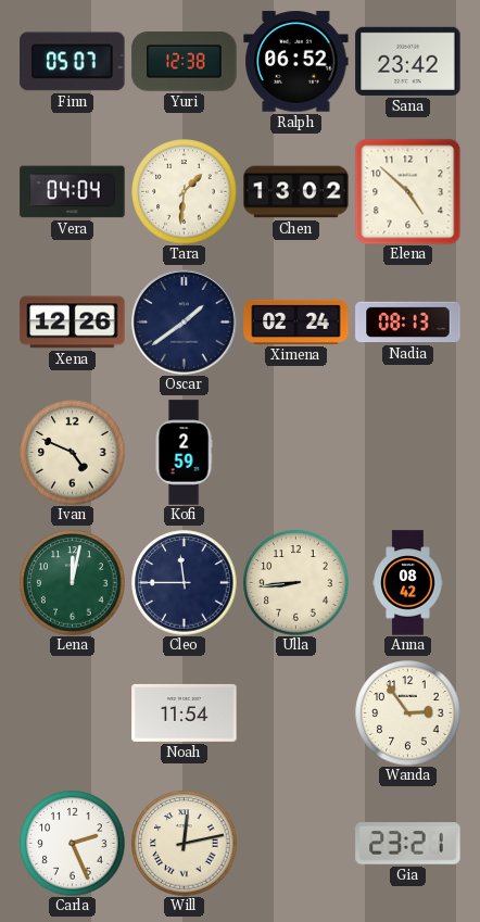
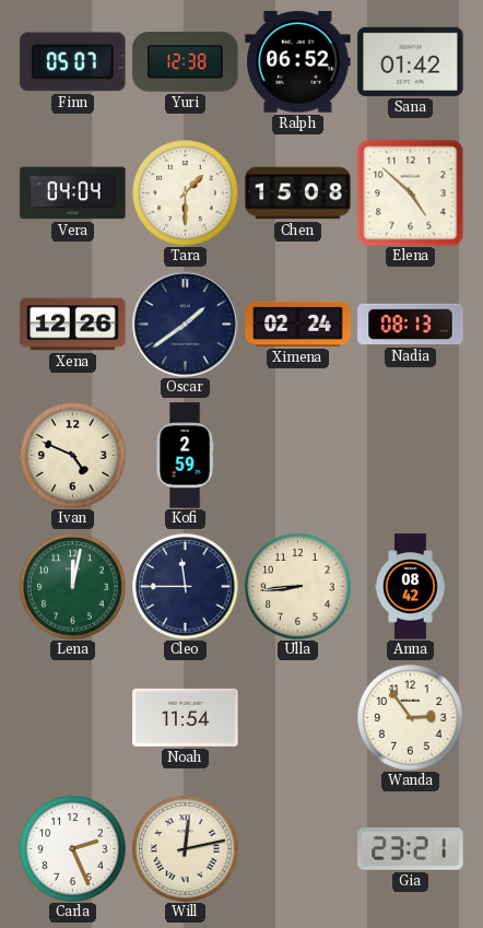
Sana: 23:42 -> 01:42 (411, 61)
Tara: 1:31 -> 1:30 (186, 193)
Chen: 13:02 -> 15:08 (298, 193)
